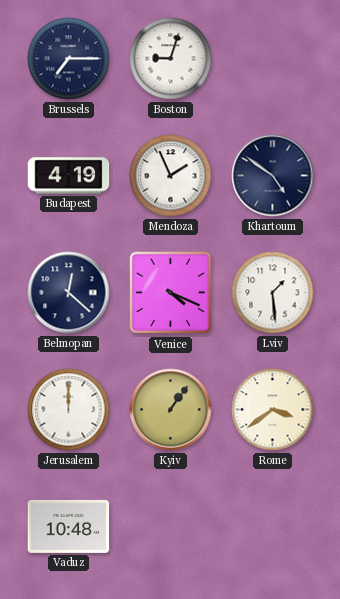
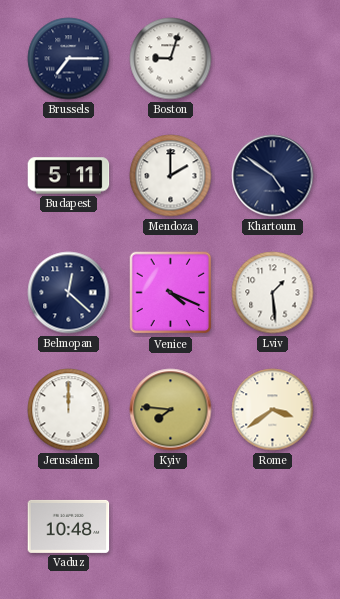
Budapest: 4:19 -> 5:11 (69, 176)
Mendoza: 1:56 -> 2:00 (171, 176)
Kyiv: 1:06 -> 7:46 (171, 410)
